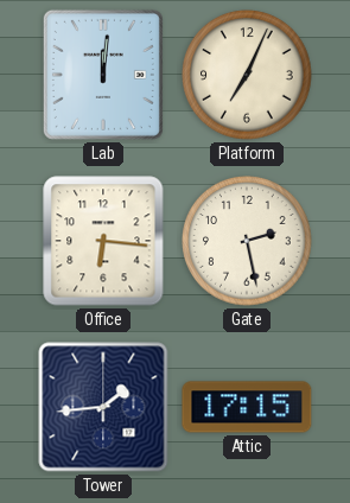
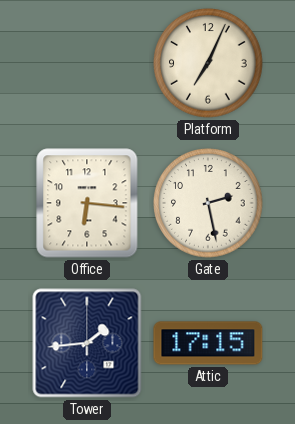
Lab: 12:01 -> none (103, 75)
